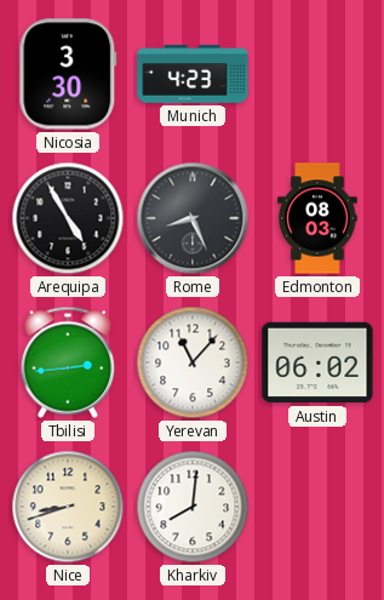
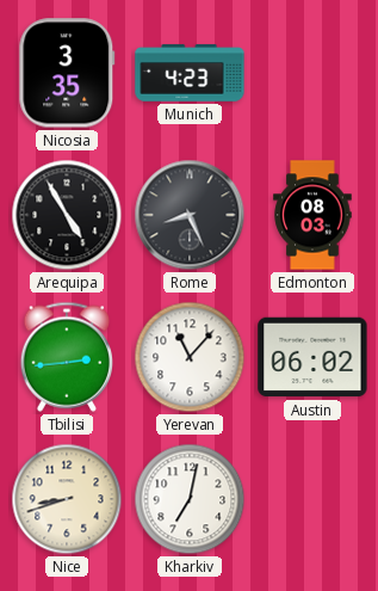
Nicosia: 3:30 -> 3:35 (67, 73)
Kharkiv: 8:01 -> 7:02 (190, 499)
